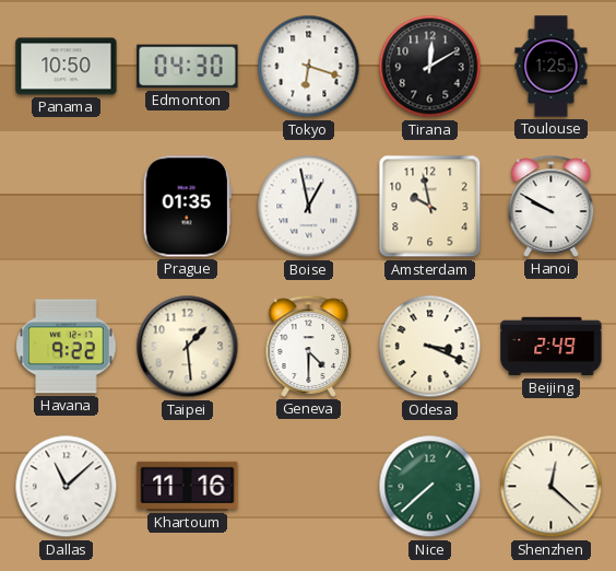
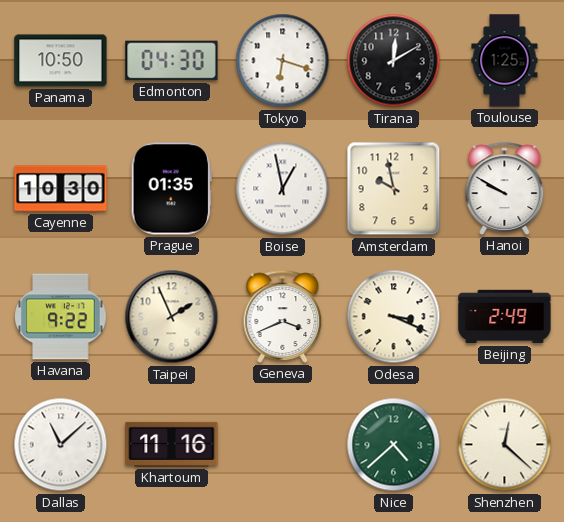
Cayenne: none -> 10:30 (61, 189)
Taipei: 1:29 -> 1:56 (172, 317)
Geneva: 4:30 -> 3:41 (283, 316)
Nice: 7:38 -> 4:38 (394, 445)
